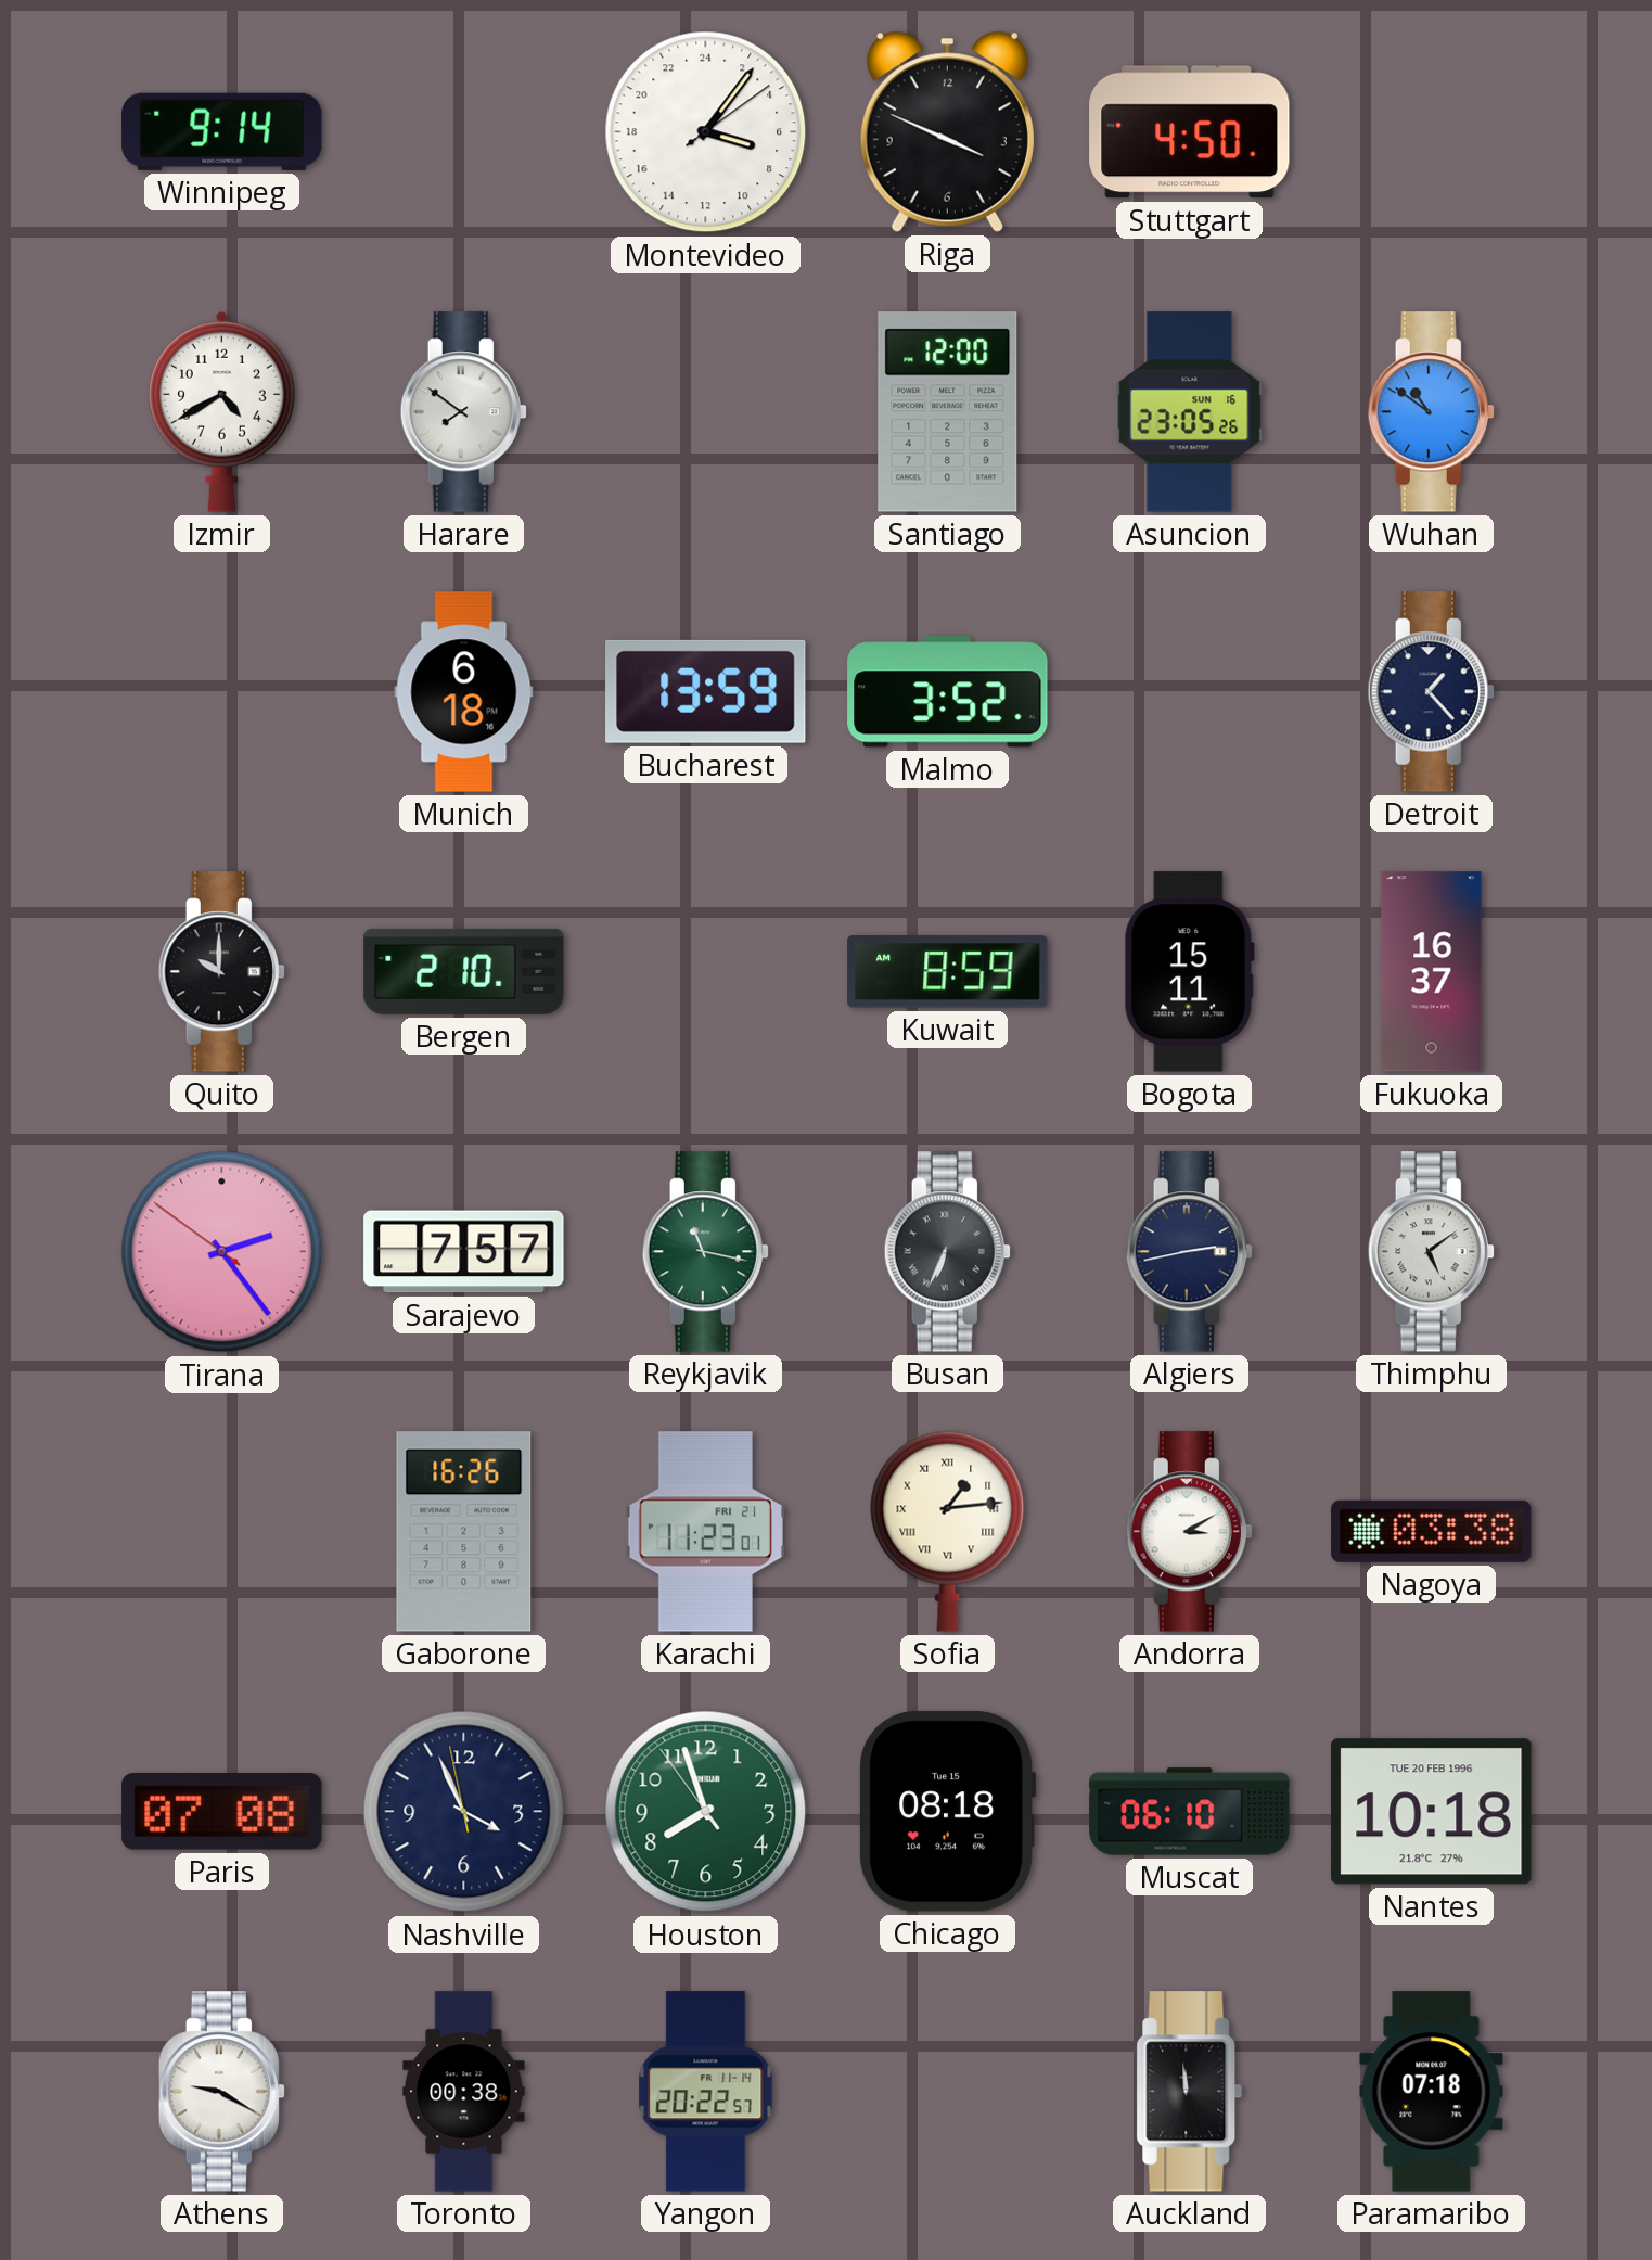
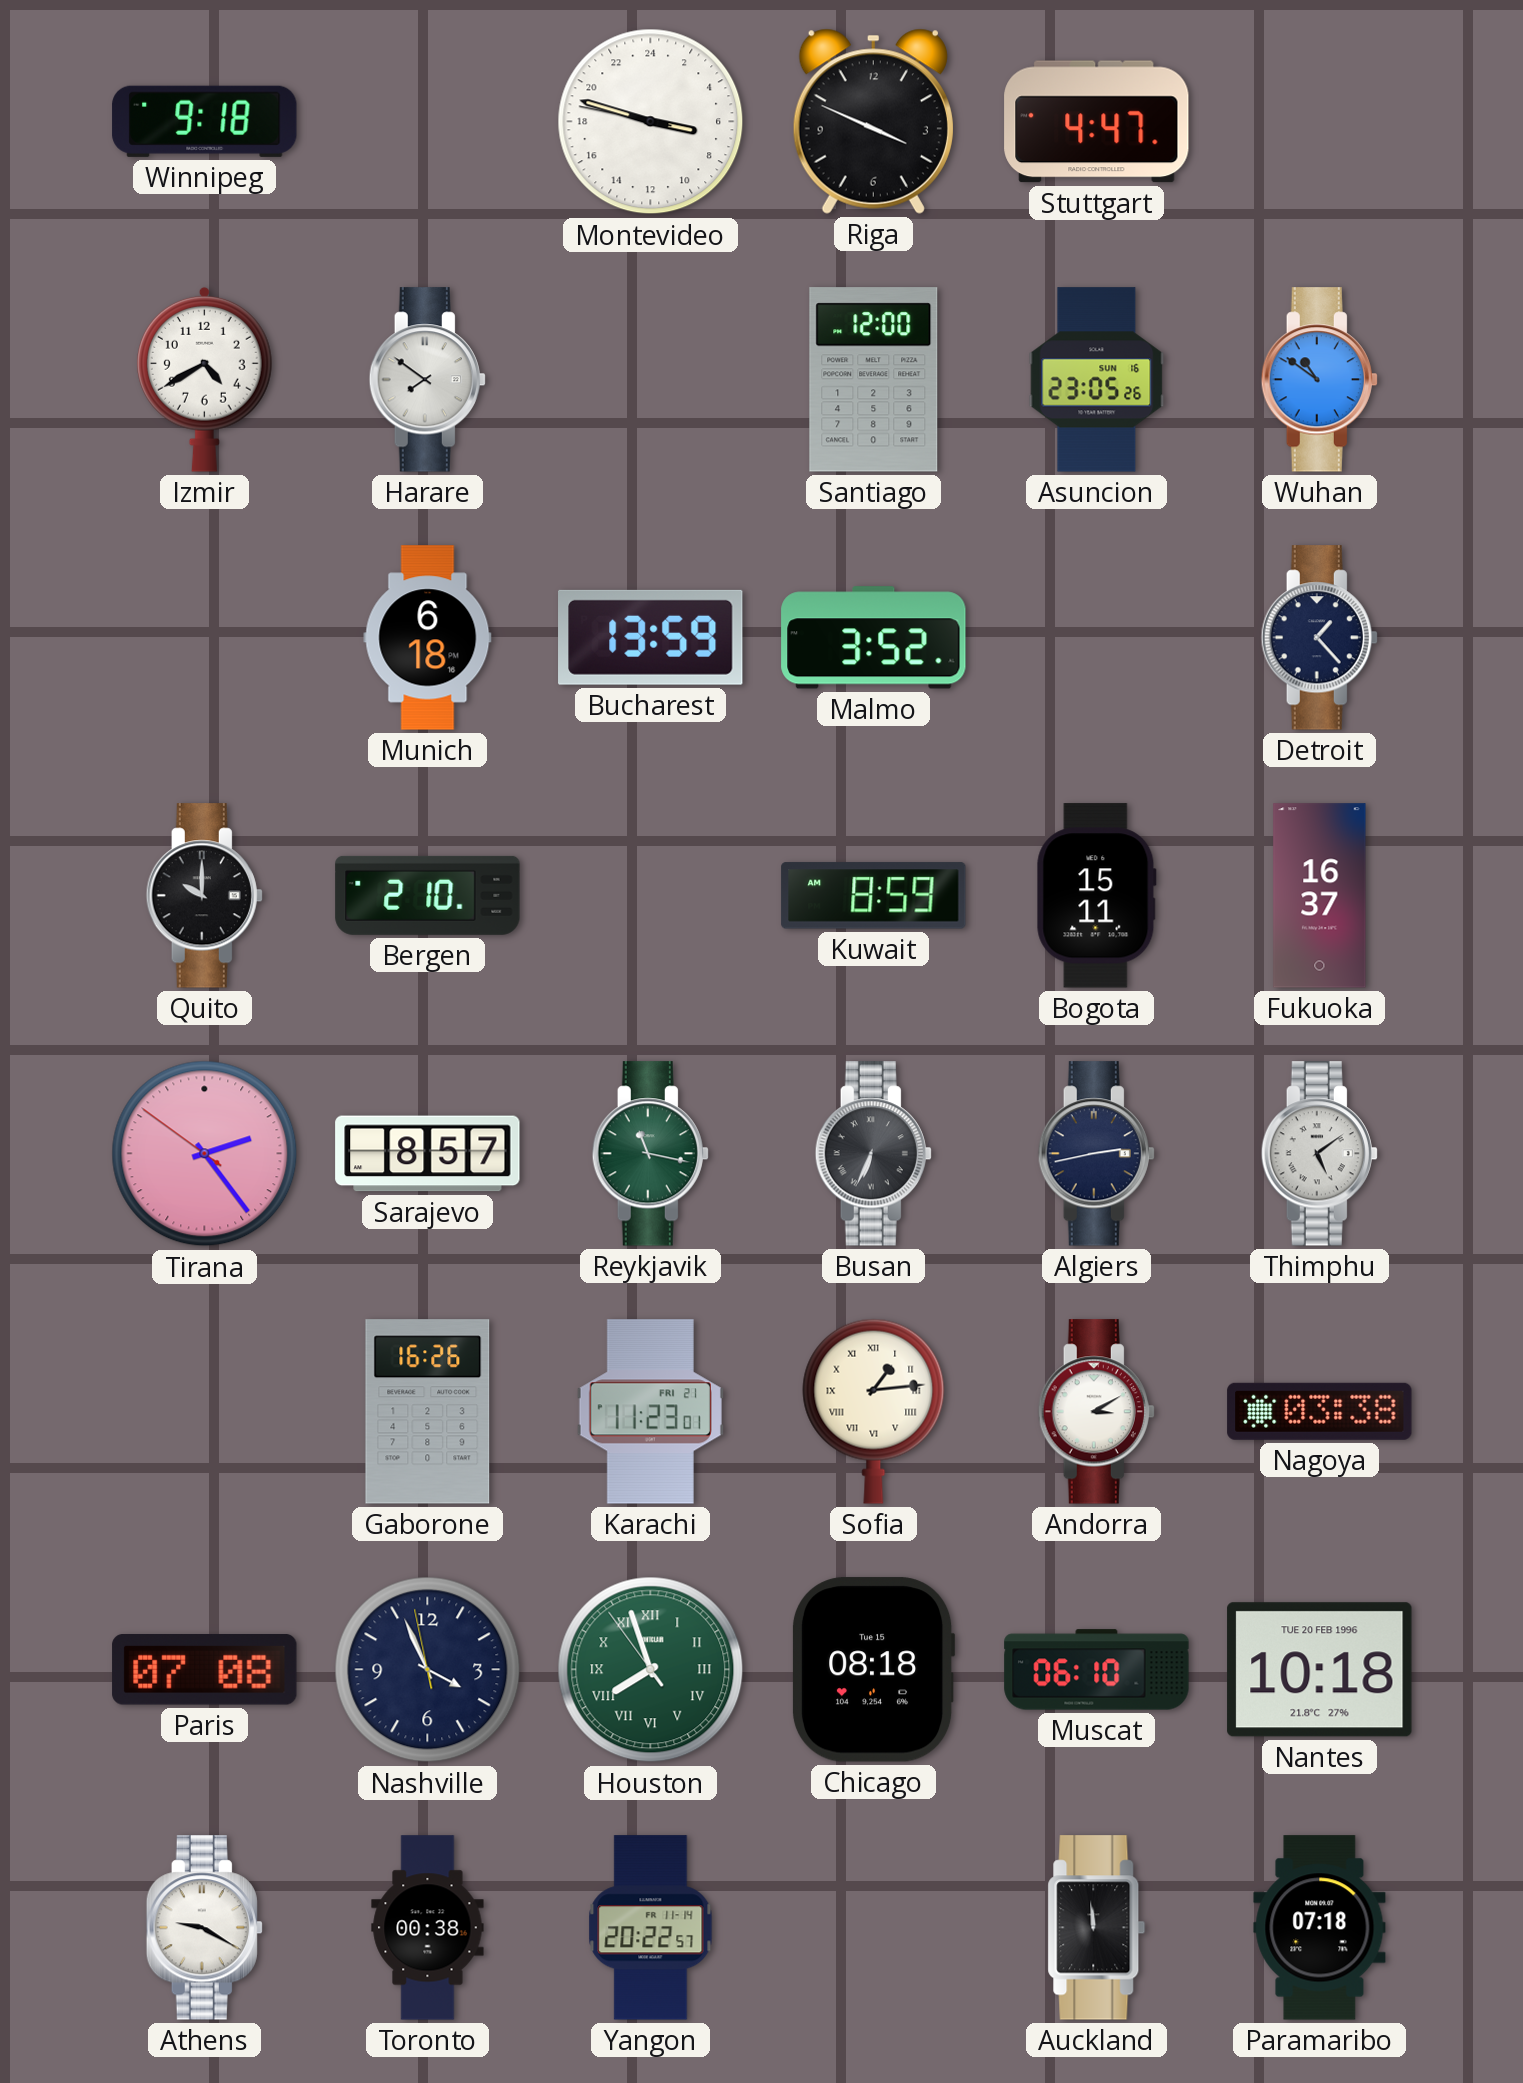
Winnipeg: 9:14 -> 9:18 (205, 121)
Montevideo: 7:06 -> 6:47 (651, 122)
Stuttgart: 4:50 -> 4:47 (1097, 122)
Sarajevo: 7:57 -> 8:57 (428, 1154)
Houston numerals: Arabic -> Roman (651, 1670)
